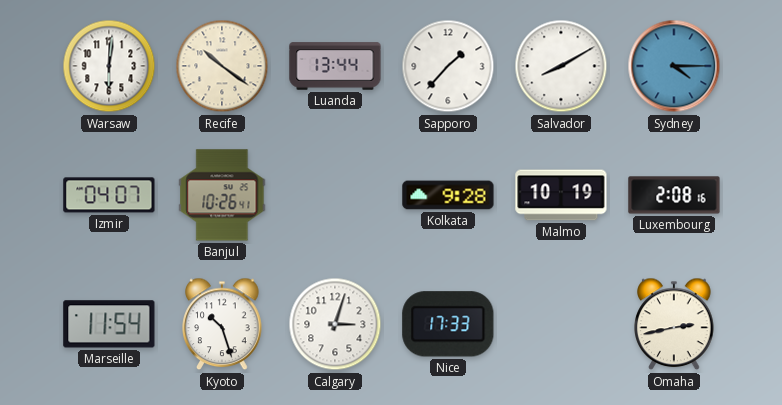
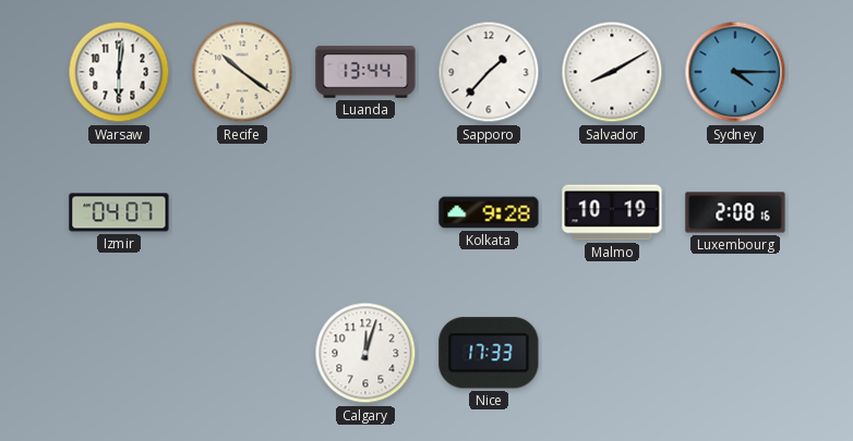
Banjul: 10:26 -> none (222, 195)
Marseille: 11:54 -> none (109, 324)
Kyoto: 10:27 -> none (222, 324)
Calgary: 3:03 -> 12:03 (365, 353)
Omaha: 2:43 -> none (674, 324)
